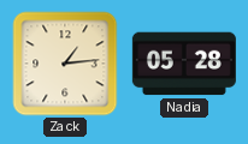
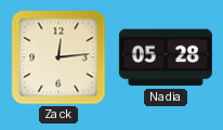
Zack: 1:14 -> 12:14 (58, 57)
